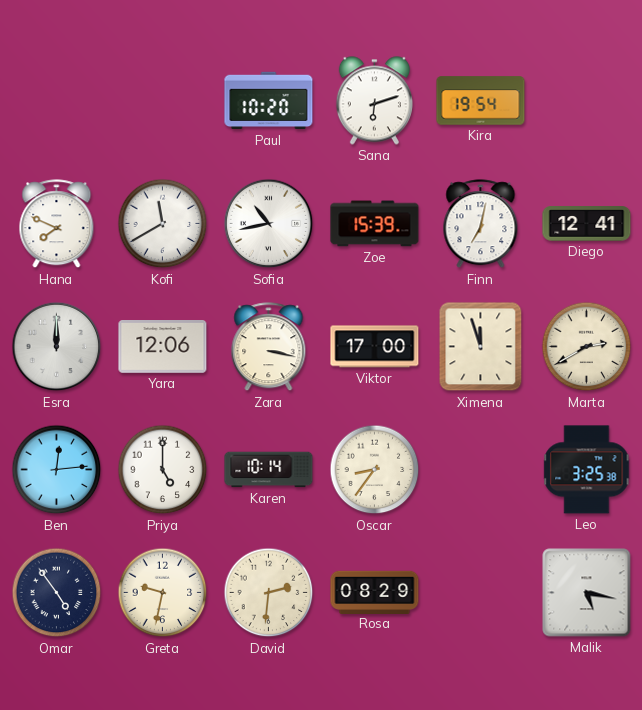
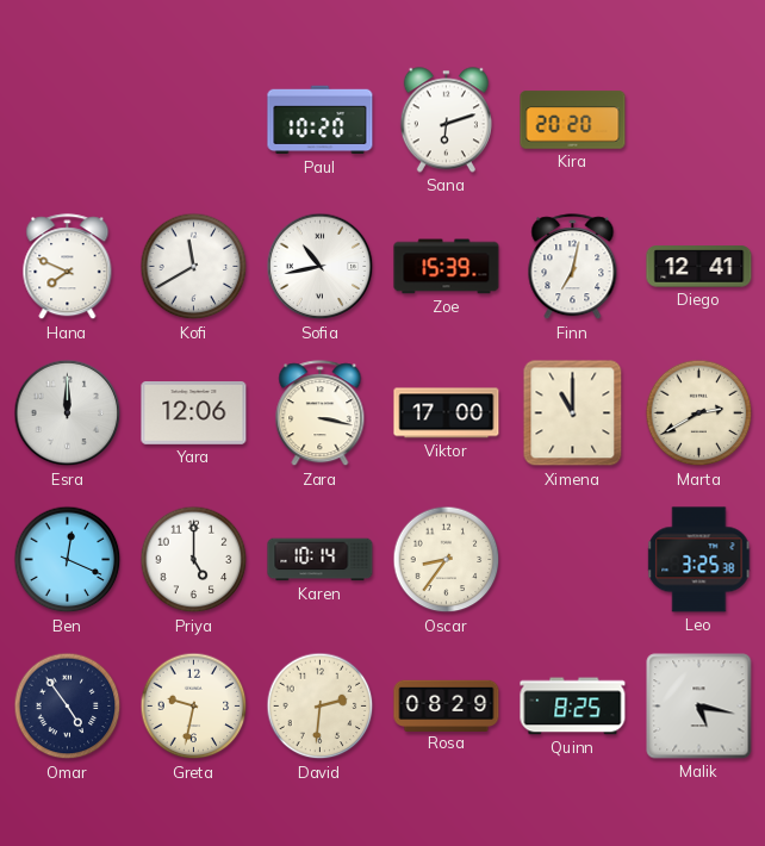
Kira: 19:54 -> 20:20 (573, 120)
Ximena: 11:57 -> 11:00 (573, 413)
Ben: 12:14 -> 12:19 (68, 560)
Quinn: none -> 8:25 (573, 707)
